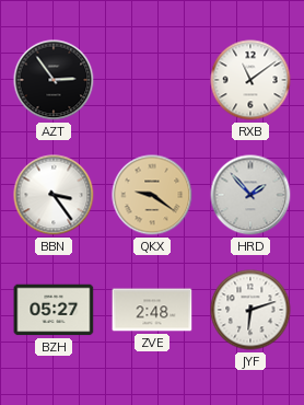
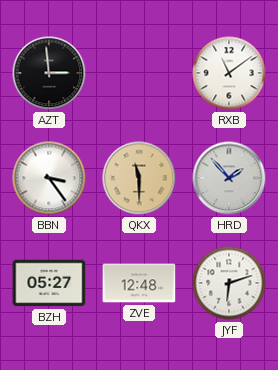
AZT: 2:54 -> 2:59 (49, 73)
QKX: 9:21 -> 11:30 (139, 178)
ZVE: 2:48 -> 12:48 (139, 283)
